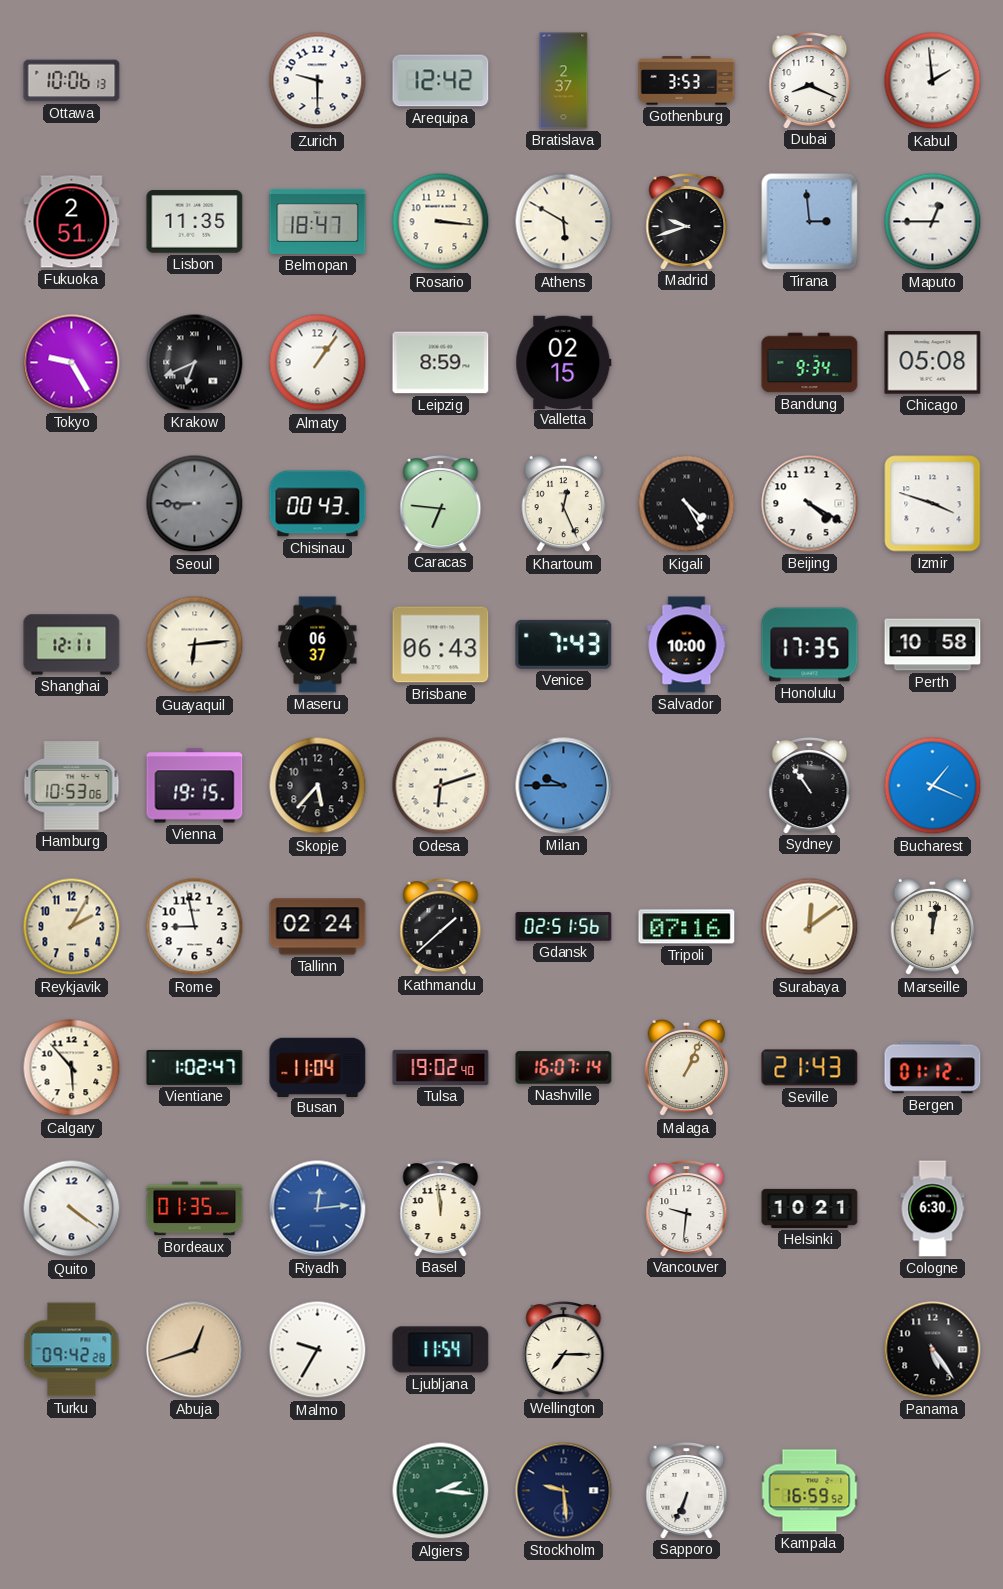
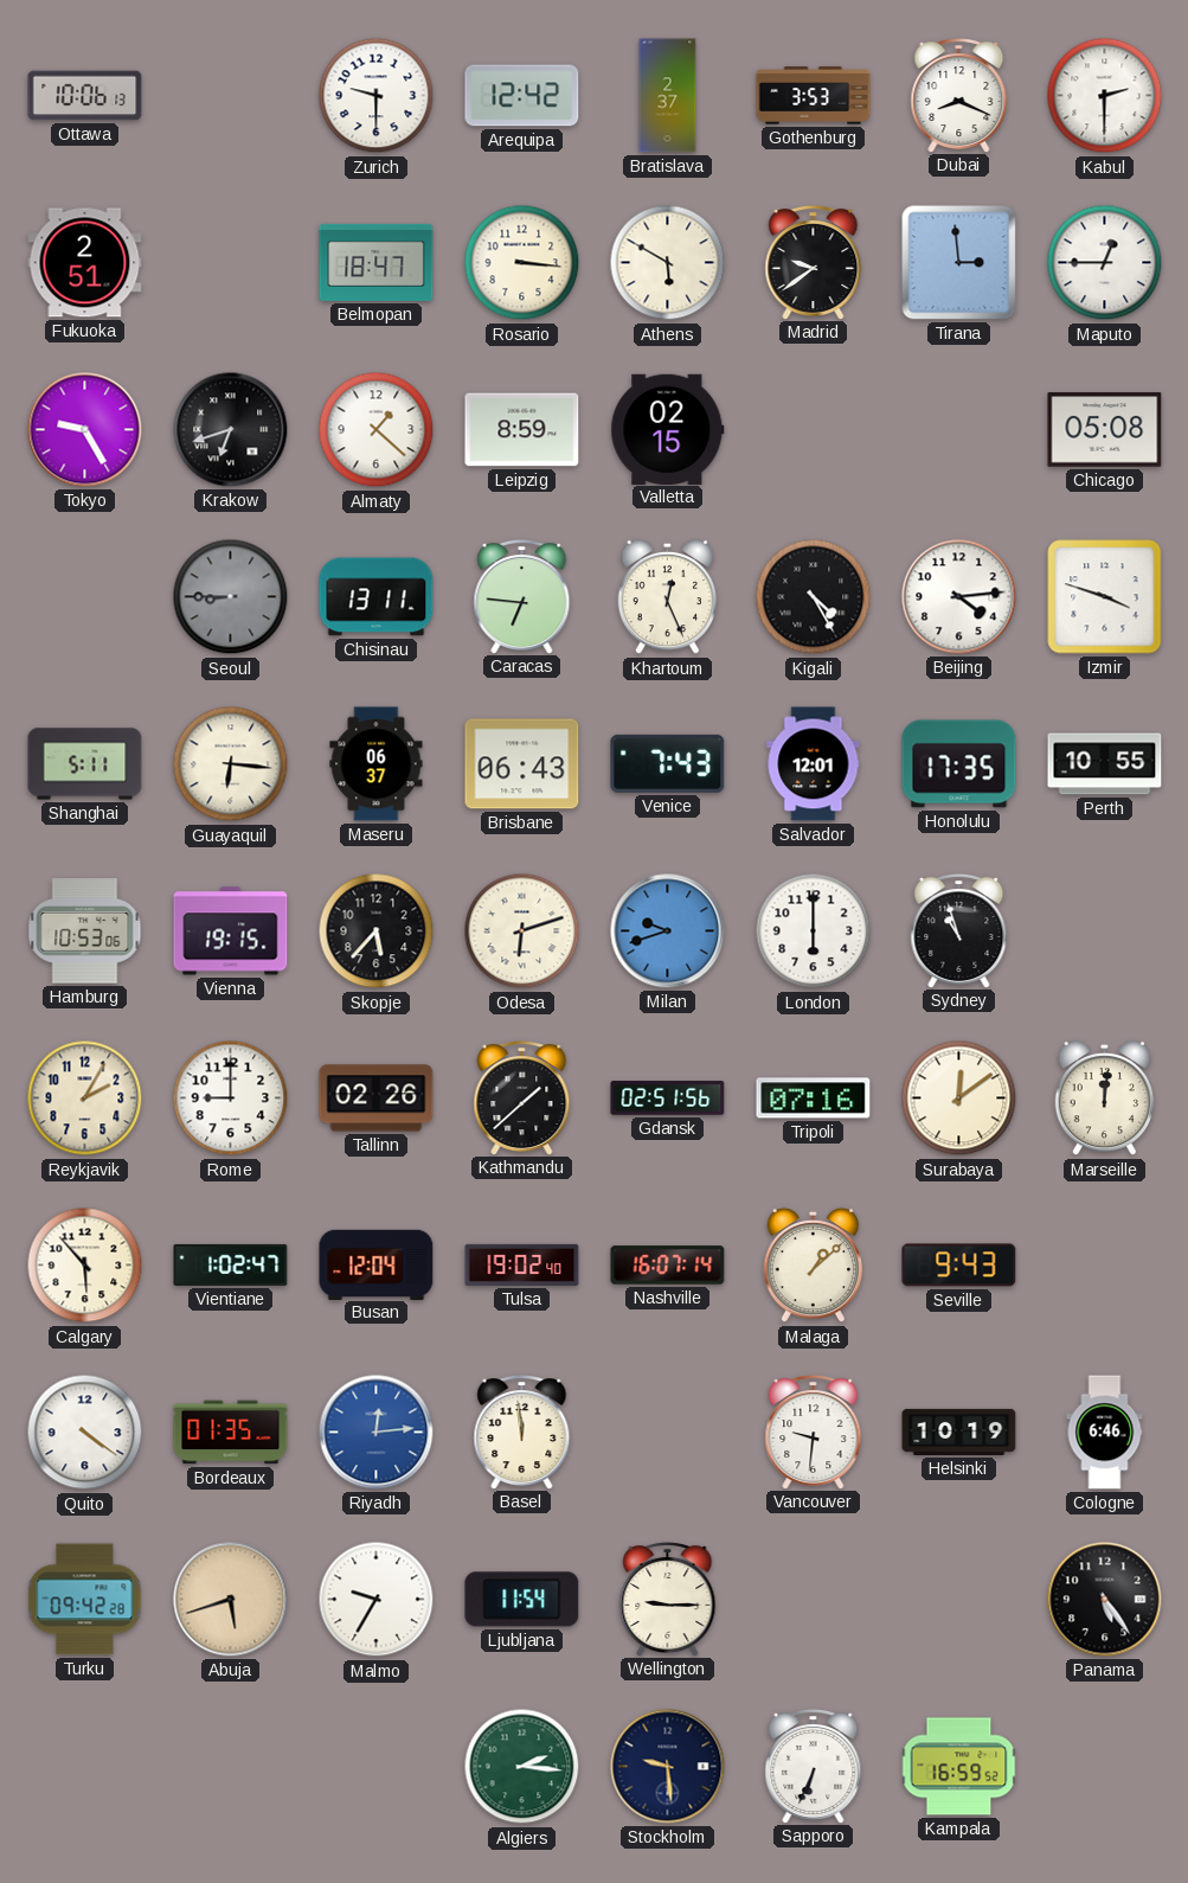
Kabul: 1:59 -> 2:30 (1105, 96)
Lisbon: 11:35 -> none (195, 222)
Madrid: 9:42 -> 9:39 (814, 263)
Krakow: 6:41 -> 6:42 (231, 430)
Almaty: 1:06 -> 1:22 (377, 430)
Bandung: 9:34 -> none (810, 363)
Chisinau: 00:43 -> 13:11 (377, 597)
Beijing: 4:20 -> 4:14 (959, 597)
Shanghai: 12:11 -> 5:11 (85, 764)
Guayaquil: 6:14 -> 6:16 (231, 764)
Salvador: 10:00 -> 12:01 (814, 764)
Perth: 10:58 -> 10:55 (1105, 764)
Milan: 9:45 -> 9:42 (668, 931)
London: none -> 6:00 (814, 931)
Sydney: 10:54 -> 10:57 (959, 931)
Bucharest: 1:19 -> none (933, 786)
Rome: 8:58 -> 9:00 (231, 1099)
Tallinn: 02:24 -> 02:26 (377, 1099)
Marseille: 12:02 -> 12:01 (1105, 1099)
Busan: 11:04 -> 12:04 (377, 1264)
Malaga: 1:04 -> 1:08 (814, 1266)
Seville: 21:43 -> 9:43 (959, 1266)
Bergen: 01:12 -> none (933, 1068)
Helsinki: 10:21 -> 10:19 (959, 1432)
Cologne: 6:30 -> 6:46 (1105, 1433)
Abuja: 12:42 -> 5:42 (231, 1600)
Wellington: 7:15 -> 9:15 (668, 1600)
